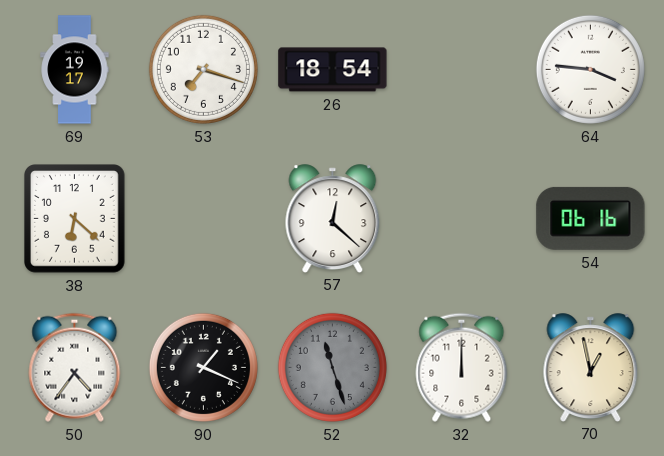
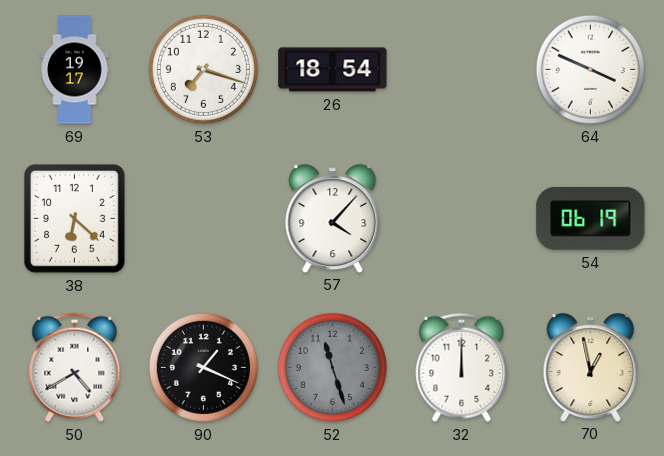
64: 3:46 -> 3:49 (590, 69)
57: 12:22 -> 4:07 (333, 218)
54: 06:16 -> 06:19 (591, 218)
50: 4:36 -> 4:40 (75, 367)
